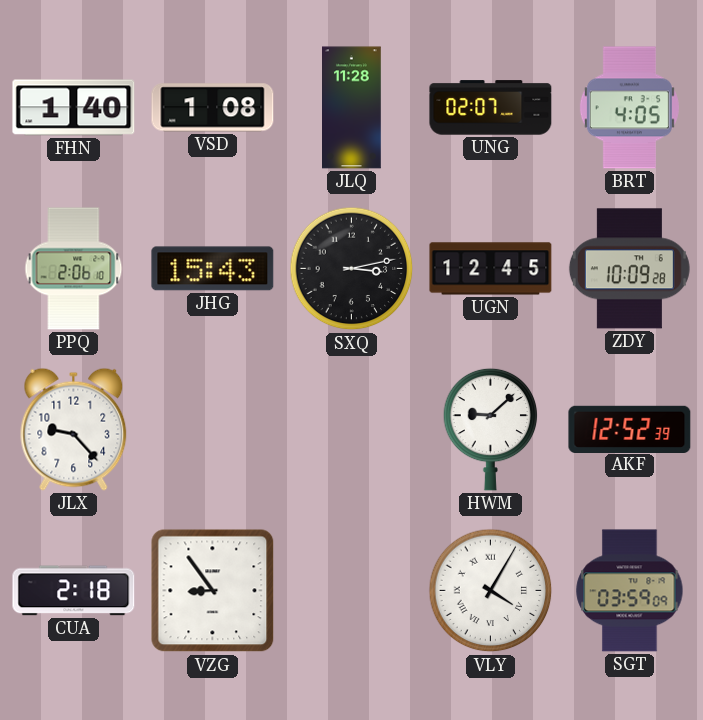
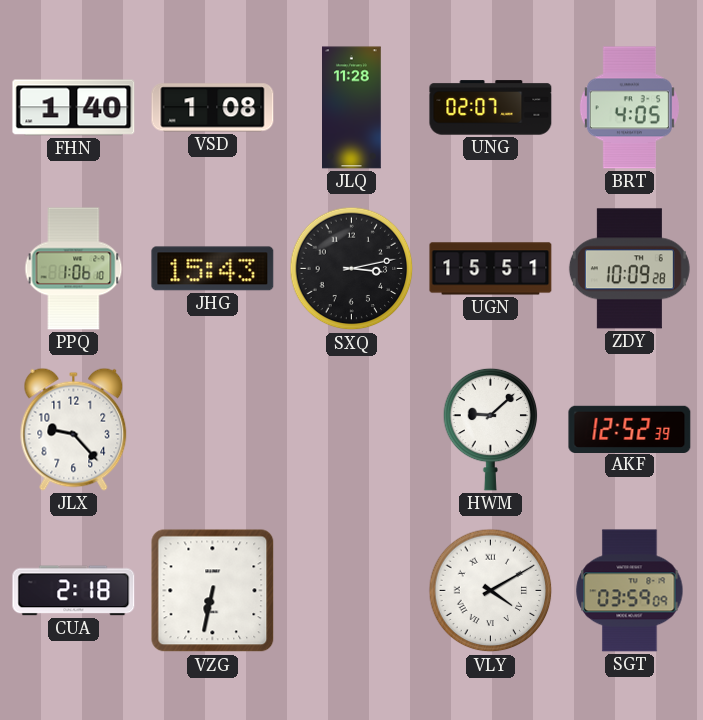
PPQ: 2:06 -> 1:06 (74, 269)
UGN: 12:45 -> 15:51 (491, 269)
VZG: 8:54 -> 6:32 (213, 591)
VLY: 4:05 -> 4:10 (491, 591)
